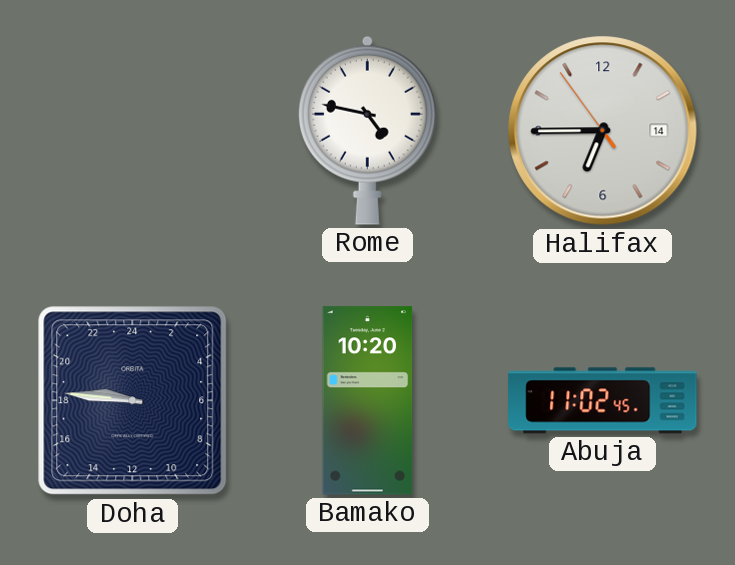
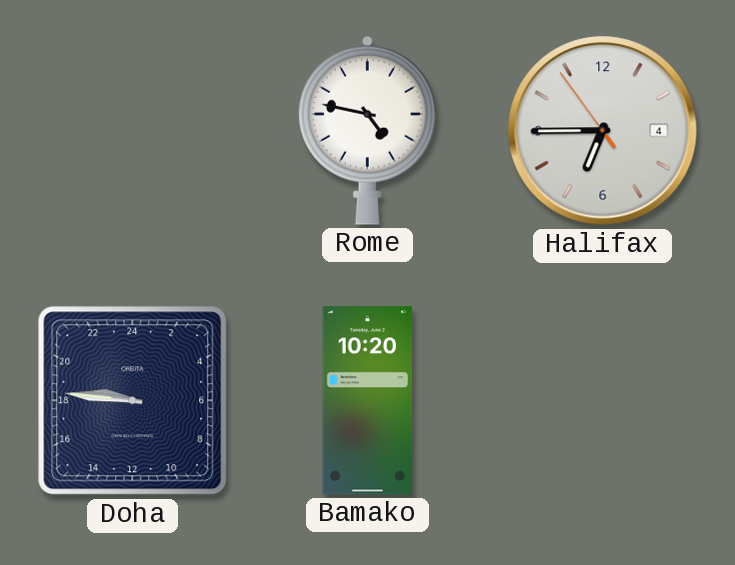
Halifax date: 14 -> 4 (603, 131)
Abuja: 11:02 -> none (603, 401)
